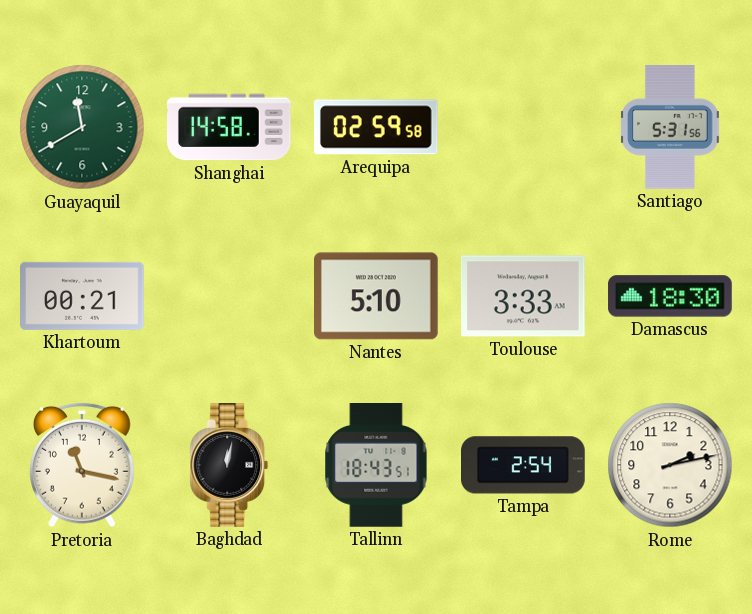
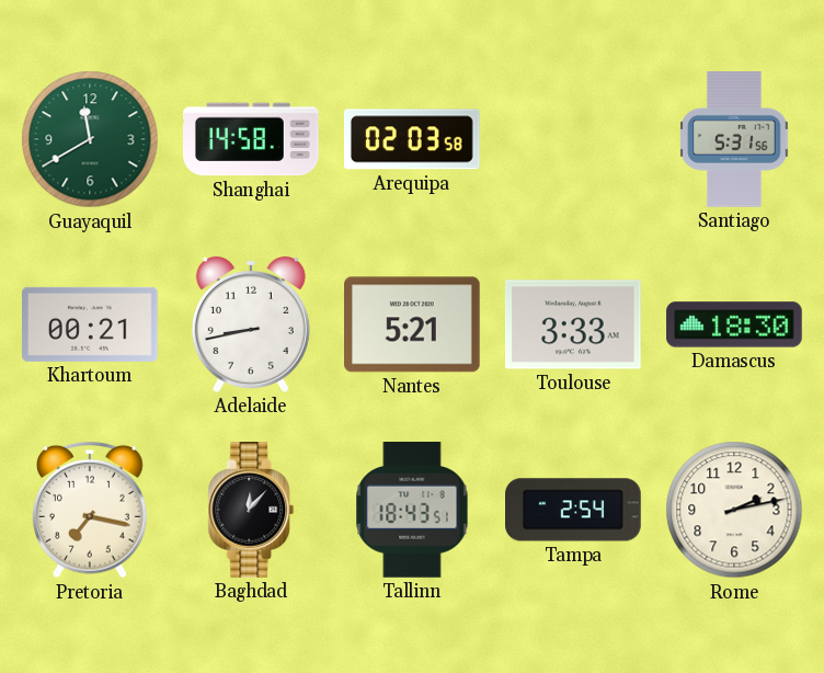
Arequipa: 02:59 -> 02:03 (412, 139)
Adelaide: none -> 8:43 (251, 324)
Nantes: 5:10 -> 5:21 (413, 324)
Pretoria: 11:17 -> 7:17 (91, 510)
Baghdad: 12:02 -> 12:07 (251, 510)
